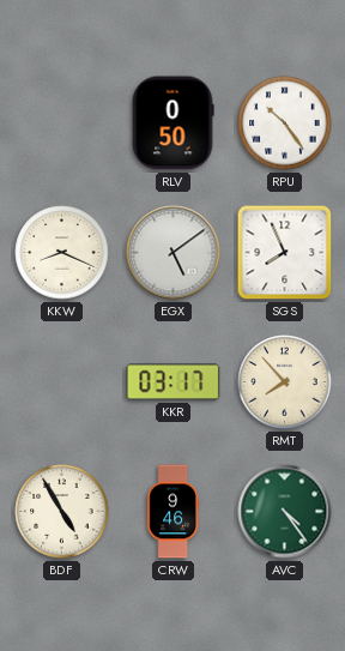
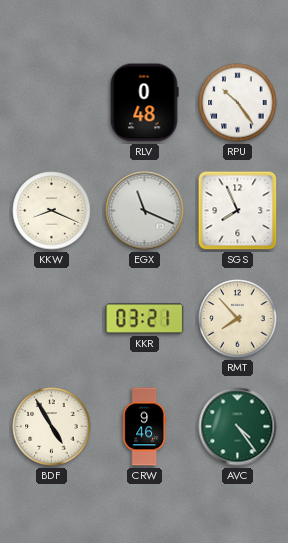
RLV: 0:50 -> 0:48 (144, 103)
EGX: 5:09 -> 11:19 (145, 211)
KKR: 03:17 -> 03:21 (145, 319)
